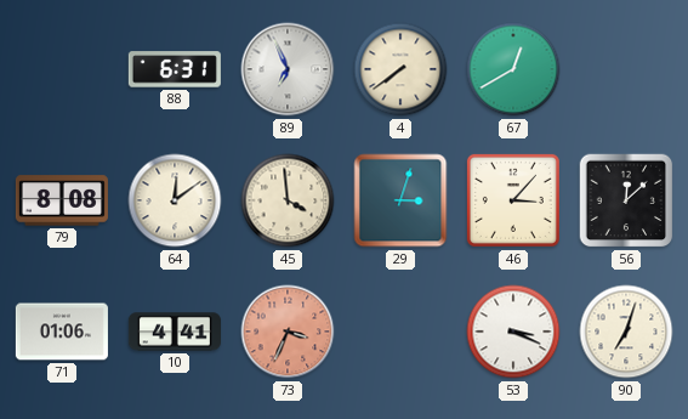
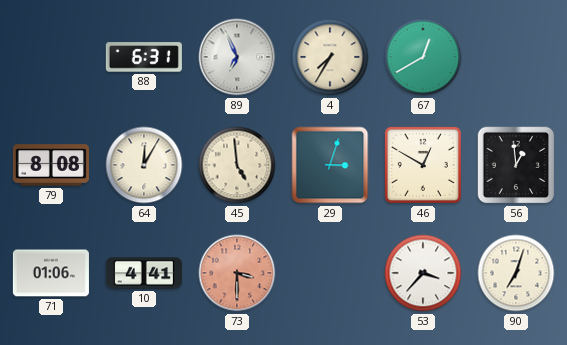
4: 7:39 -> 7:35 (330, 57)
64: 12:09 -> 12:05 (144, 165)
45: 3:59 -> 4:59 (237, 165)
46: 3:07 -> 12:50 (423, 165)
56: 12:08 -> 12:59 (516, 165)
73: 3:34 -> 3:30 (237, 273)
53: 3:19 -> 3:37 (423, 273)
